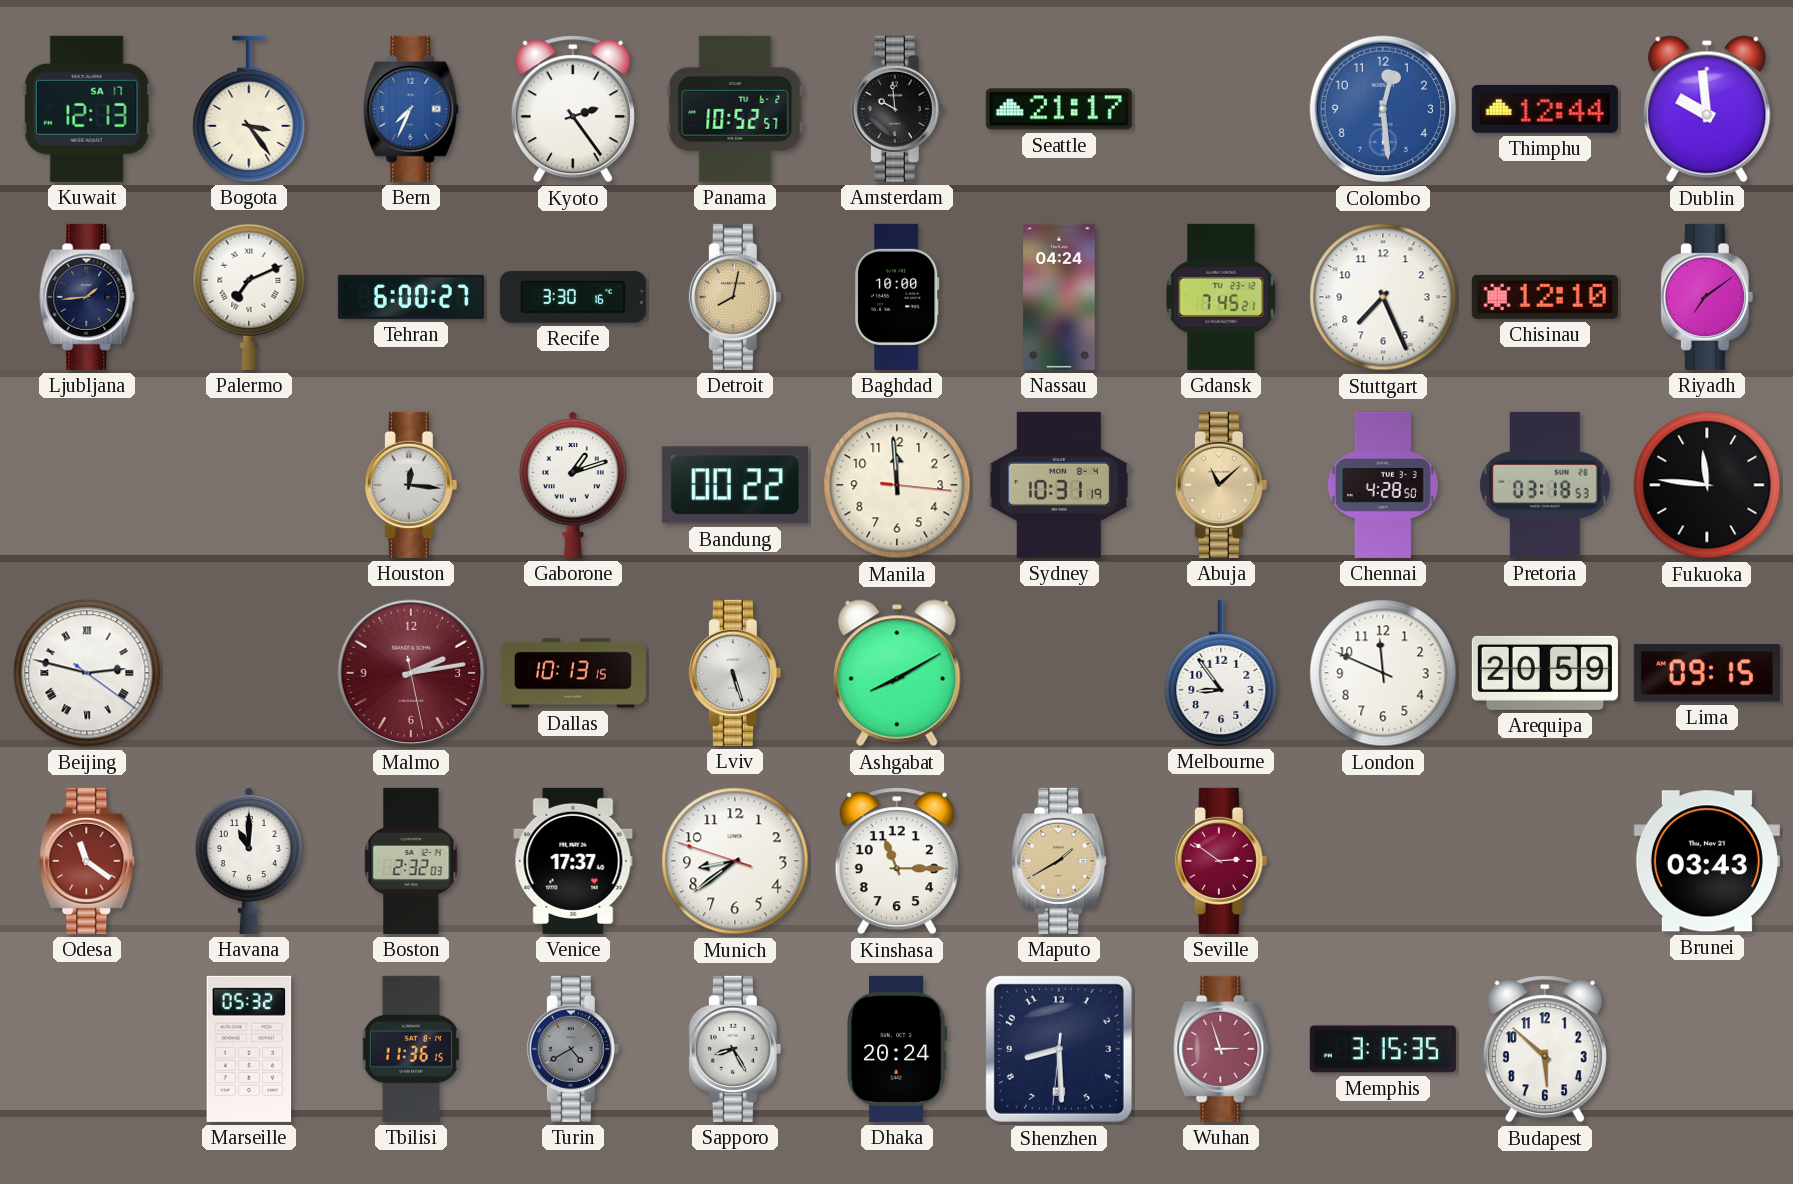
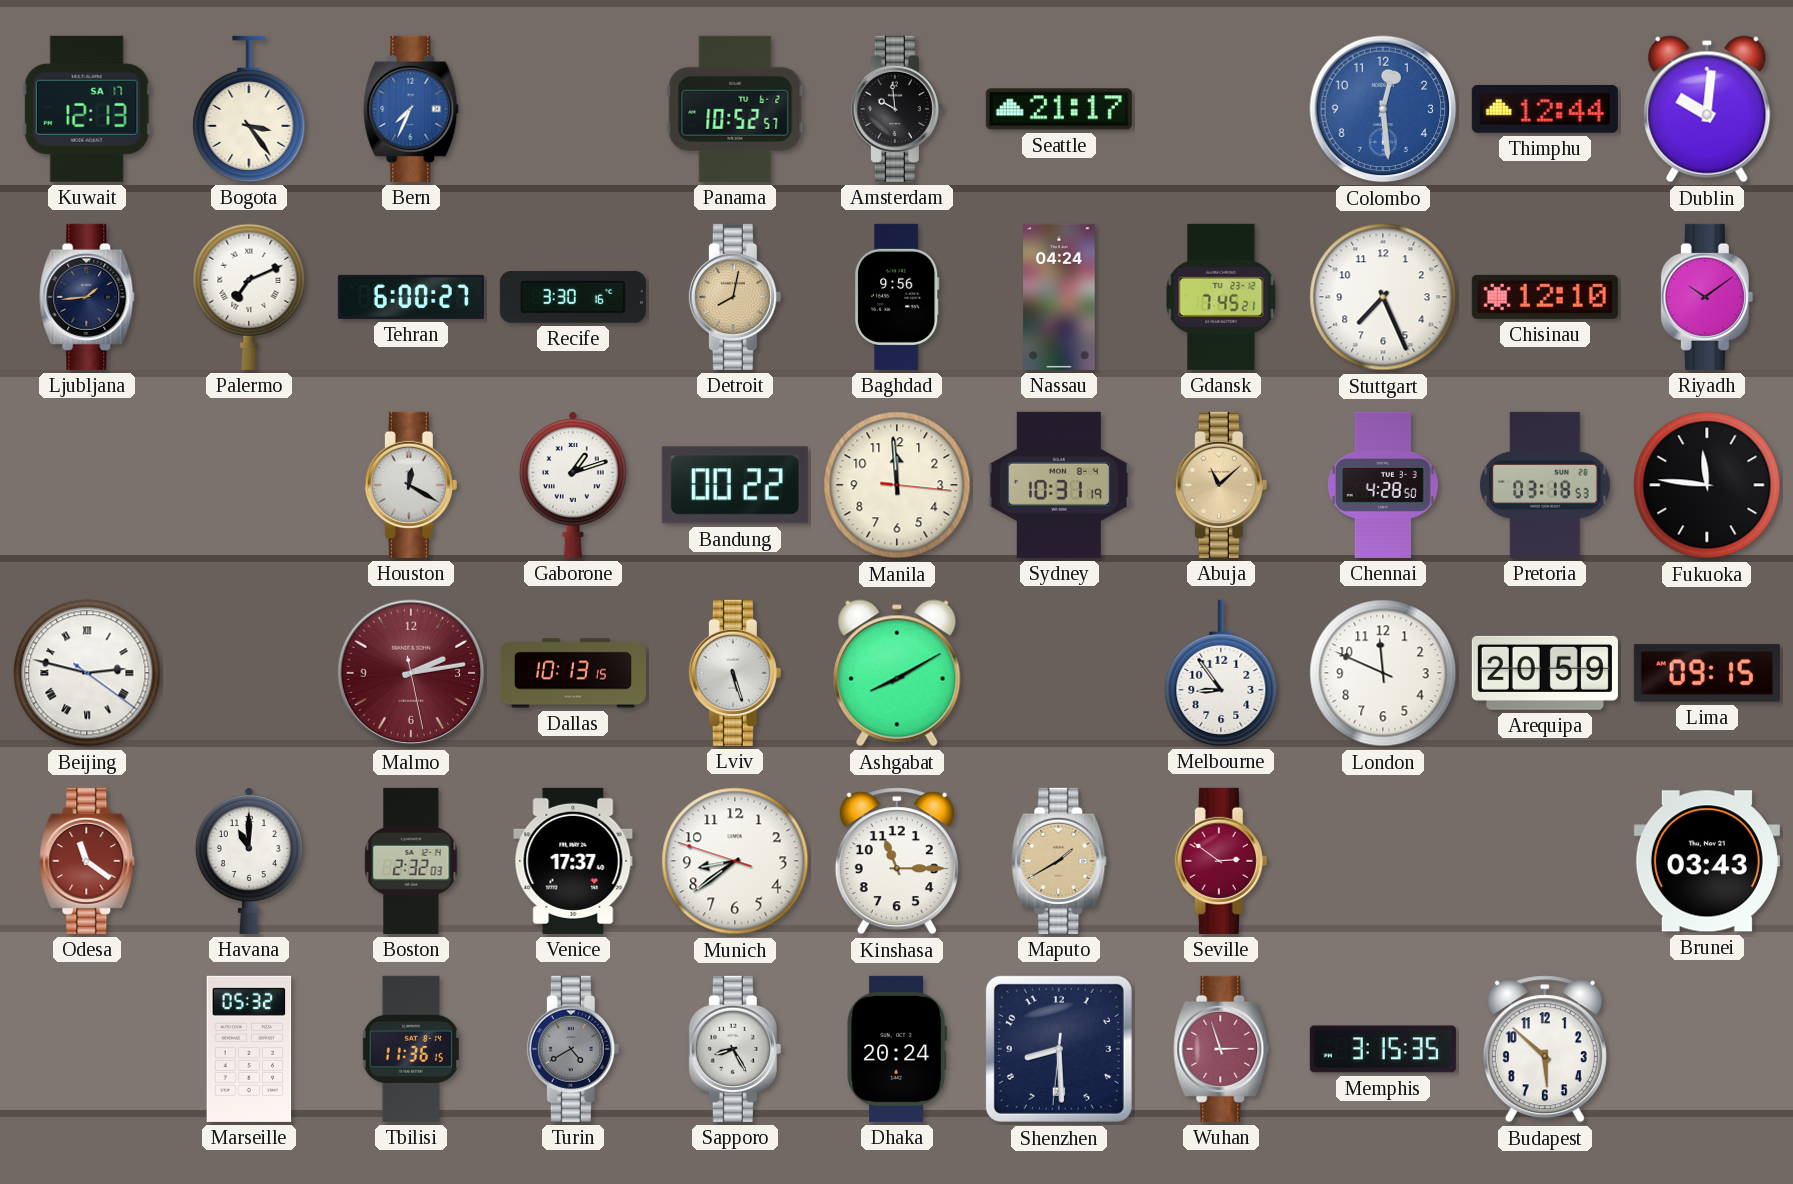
Kyoto: 2:24 -> none (573, 109)
Dublin: 9:59 -> 10:01 (1707, 109)
Baghdad: 10:00 -> 9:56 (897, 297)
Riyadh: 7:09 -> 10:09 (1707, 297)
Houston: 12:16 -> 12:20 (411, 485)
